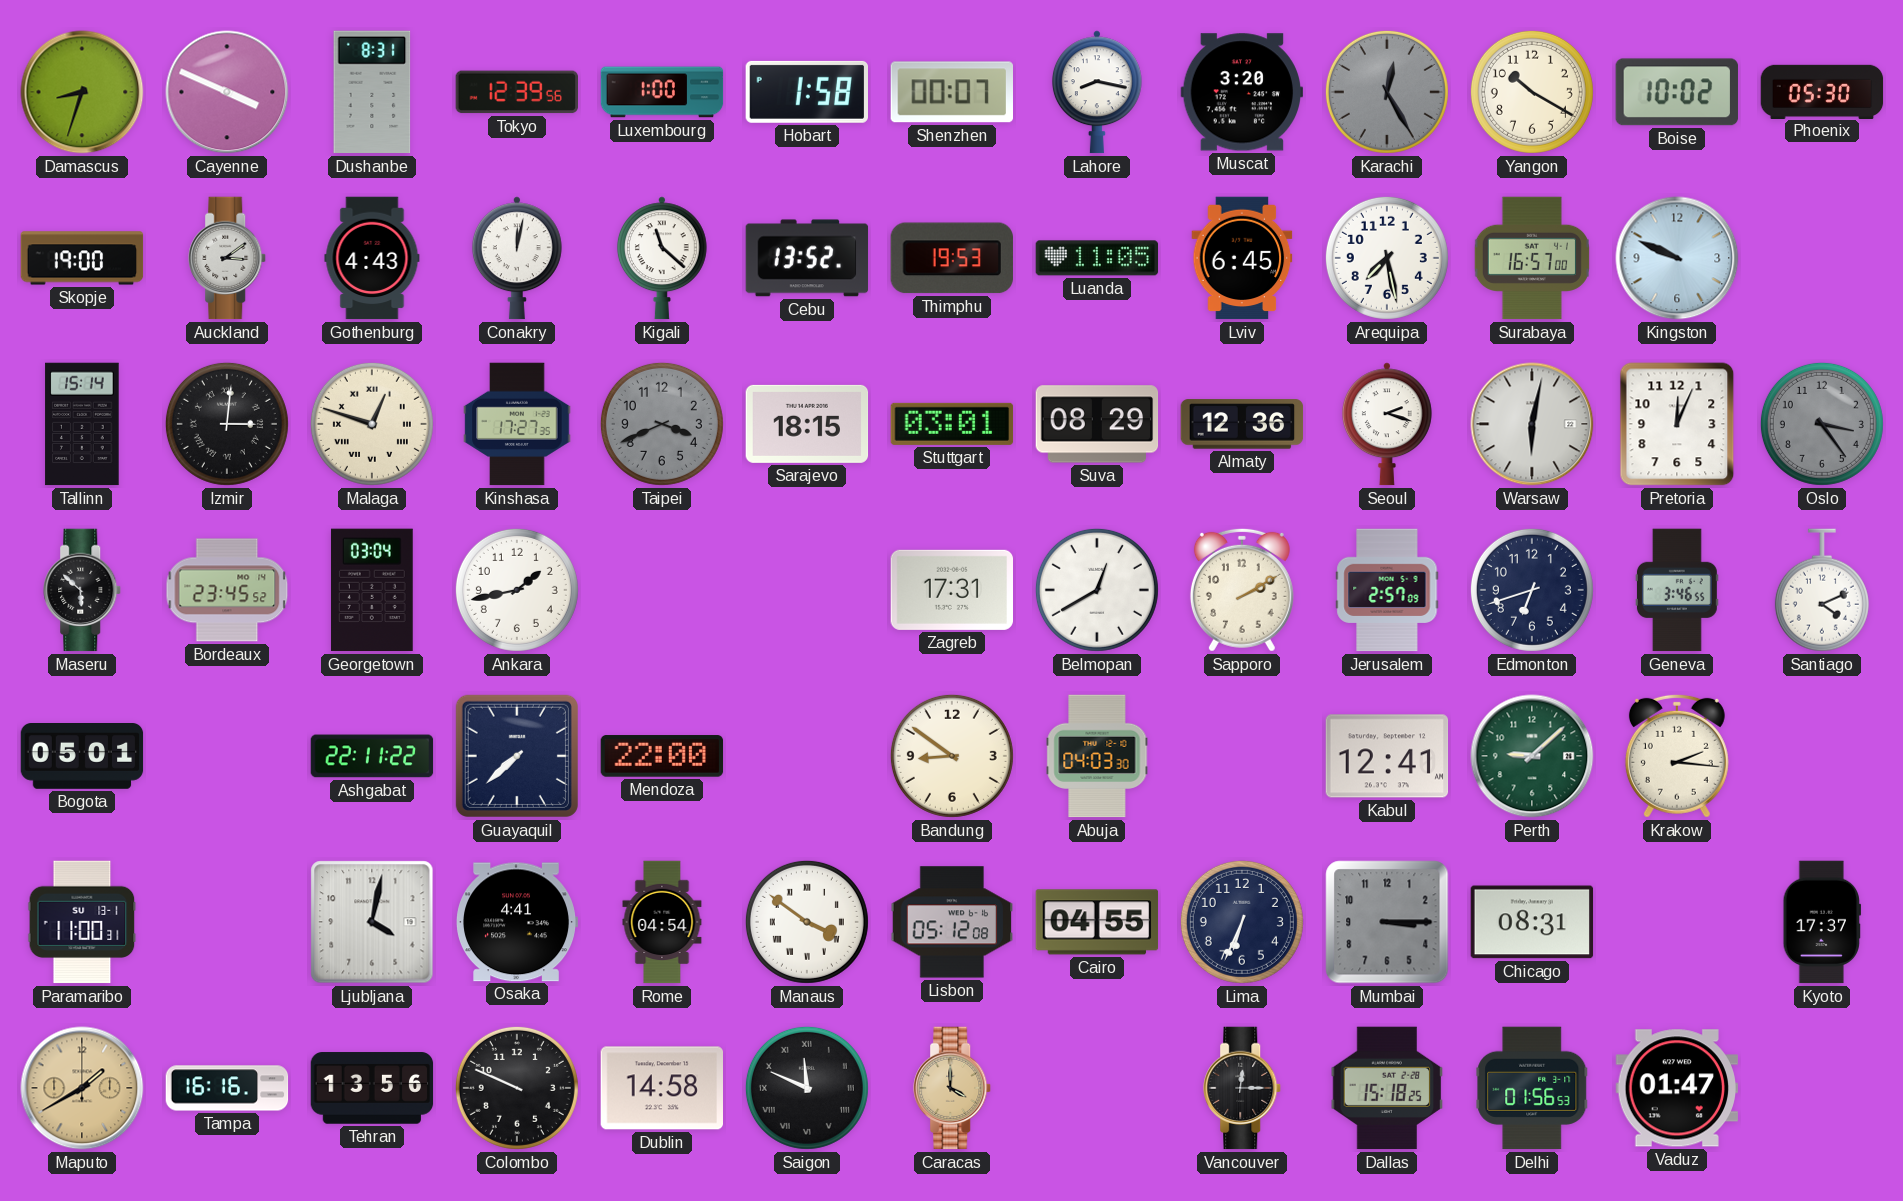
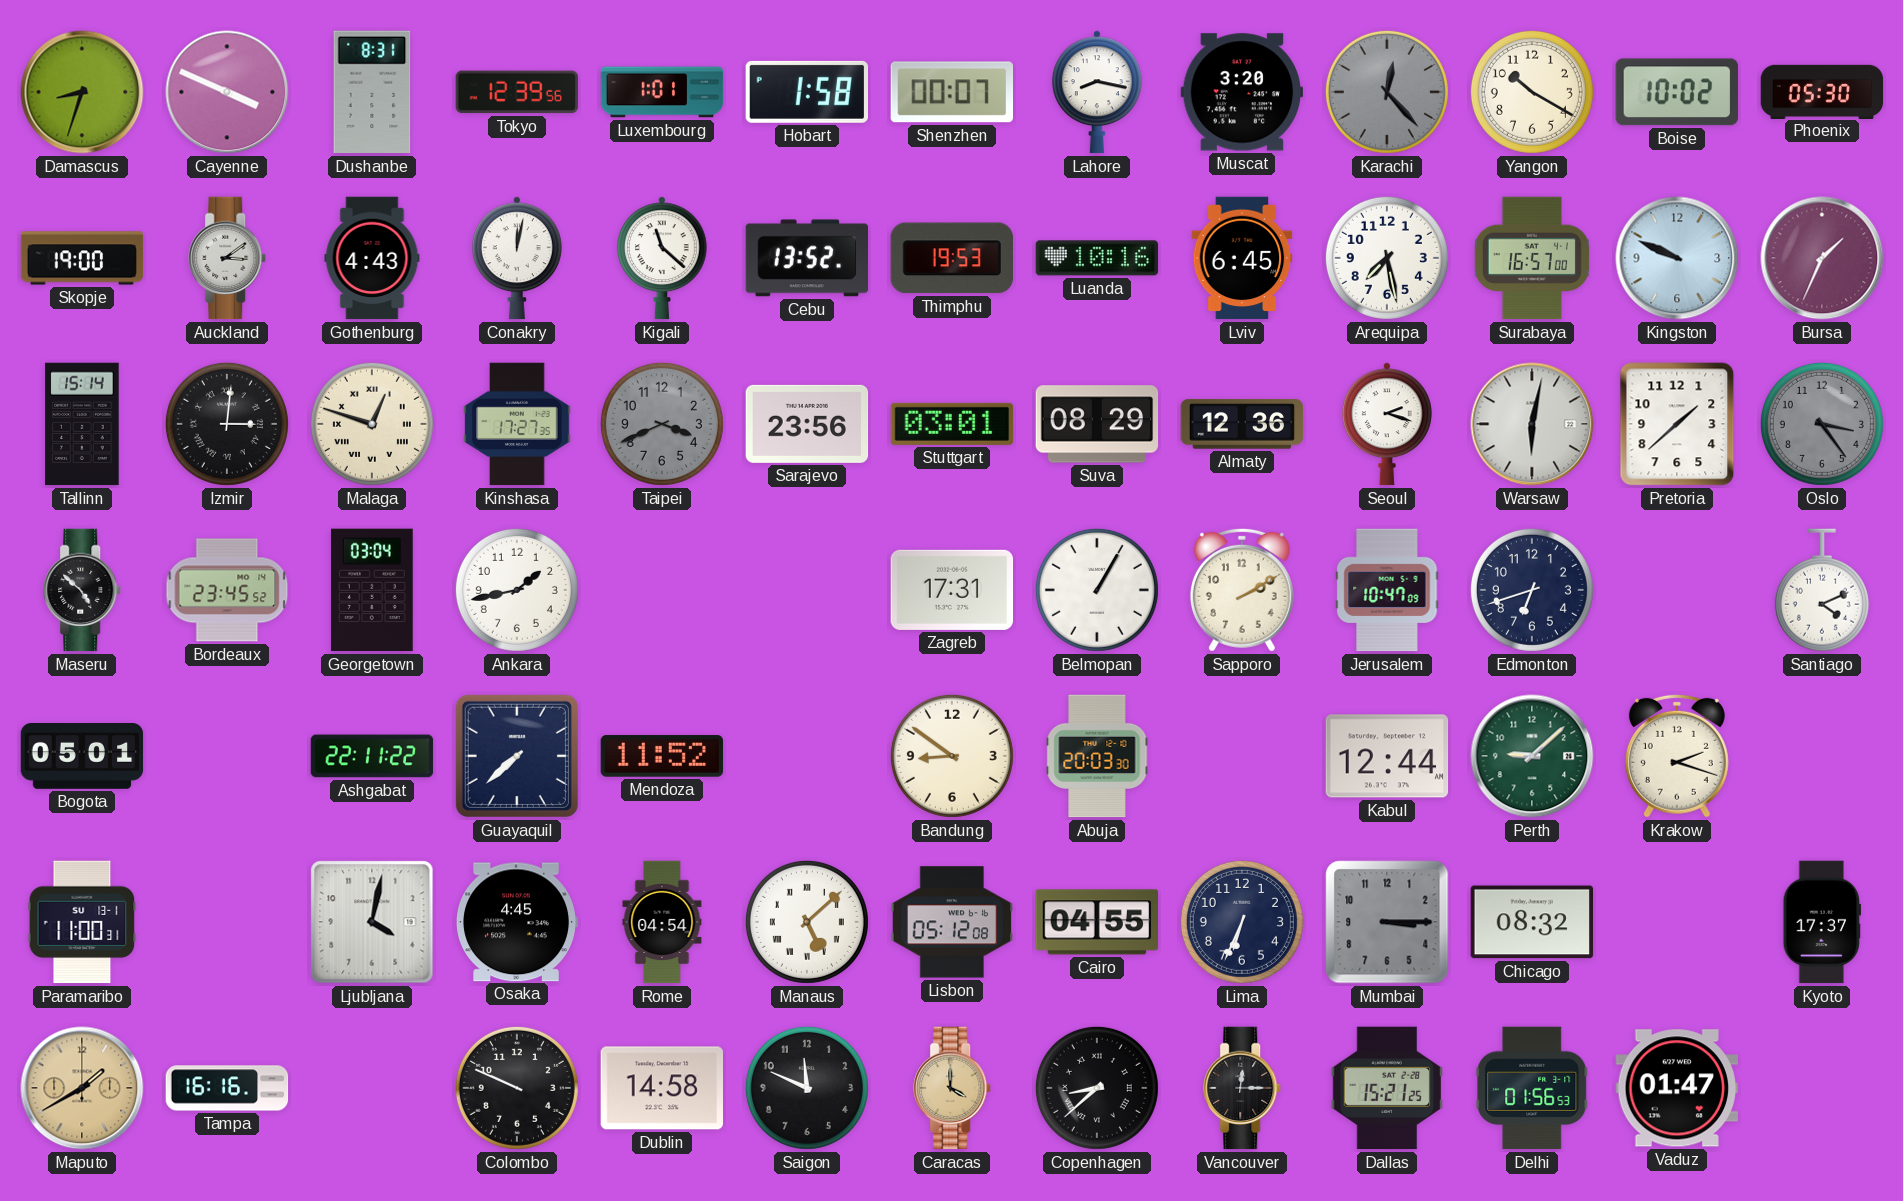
Luxembourg: 1:00 -> 1:01 (662, 92)
Karachi: 12:25 -> 12:23 (1387, 92)
Luanda: 11:05 -> 10:16 (1097, 258)
Bursa: none -> 1:34 (1822, 258)
Sarajevo: 18:15 -> 23:56 (807, 424)
Pretoria: 12:04 -> 1:38 (1677, 424)
Maseru: 5:52 -> 4:52 (83, 590)
Belmopan: 12:40 -> 1:05 (1097, 590)
Jerusalem: 2:57 -> 10:47 (1387, 590)
Geneva: 3:46 -> none (1677, 590)
Mendoza: 22:00 -> 11:52 (662, 756)
Abuja: 04:03 -> 20:03 (1097, 756)
Kabul: 12:41 -> 12:44 (1387, 756)
Krakow: 2:16 -> 2:18 (1677, 756)
Osaka: 4:41 -> 4:45 (517, 922)
Manaus: 3:51 -> 5:08 (807, 922)
Chicago: 08:31 -> 08:32 (1532, 922)
Tehran: 13:56 -> none (372, 1088)
Saigon numerals: Roman -> Arabic (807, 1088)
Copenhagen: none -> 8:38 (1097, 1088)
Dallas: 15:18 -> 15:21 (1387, 1088)
